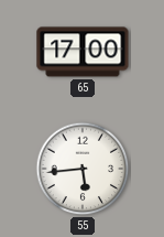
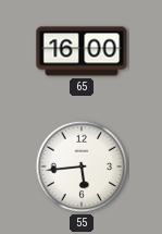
65: 17:00 -> 16:00 (82, 51)
